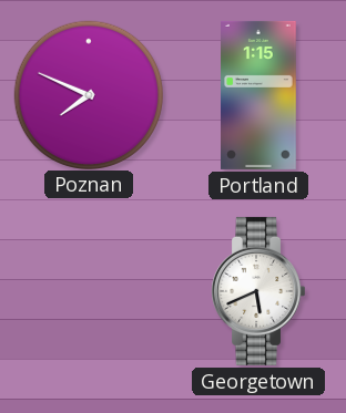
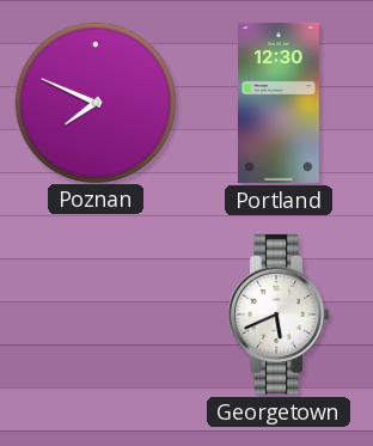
Portland: 1:15 -> 12:30 (280, 103)
